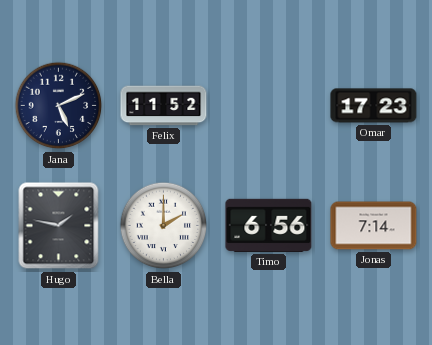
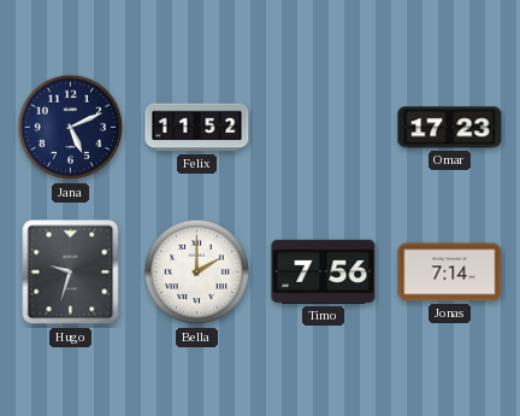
Hugo: 1:47 -> 9:33 (71, 273)
Timo: 6:56 -> 7:56 (324, 271)
